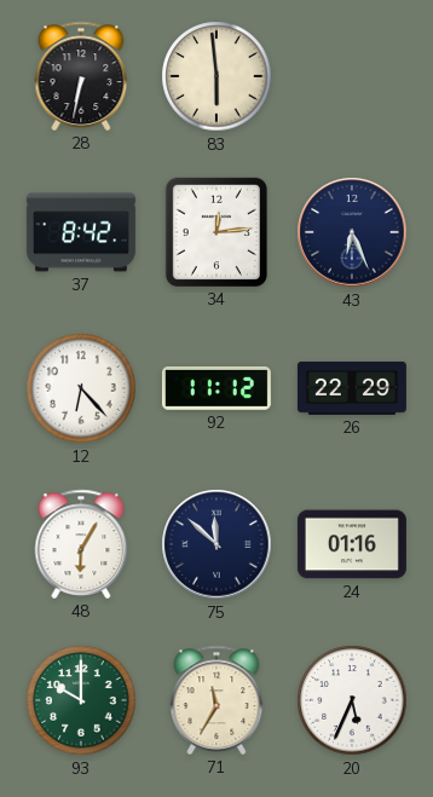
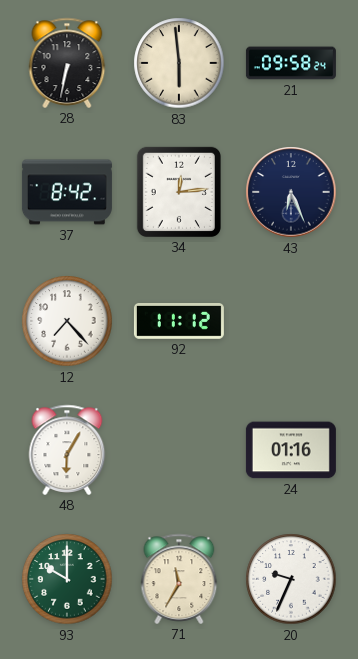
21: none -> 09:58 (291, 63)
12: 6:23 -> 7:23 (67, 321)
26: 22:29 -> none (352, 388)
75: 11:52 -> none (217, 544)
20: 5:34 -> 9:34 (291, 579)
